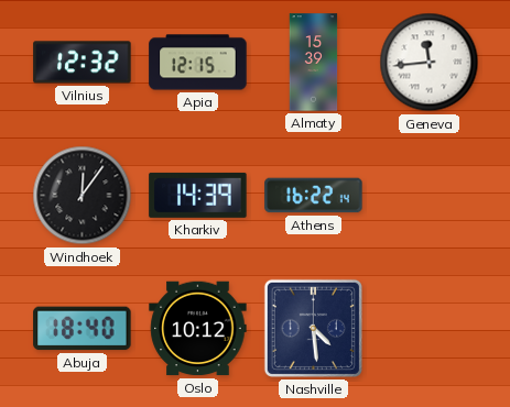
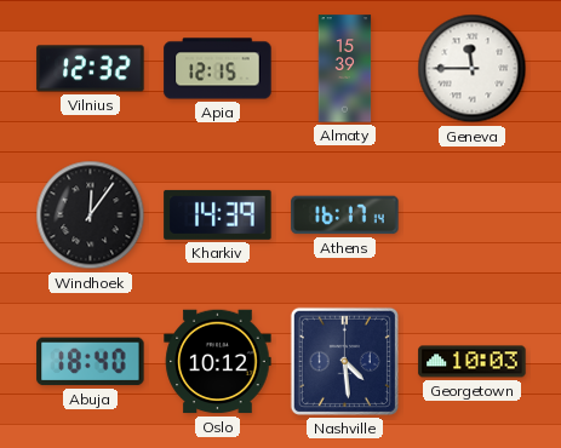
Geneva: 11:44 -> 11:45 (473, 69)
Athens: 16:22 -> 16:17 (345, 216)
Georgetown: none -> 10:03 (473, 362)
